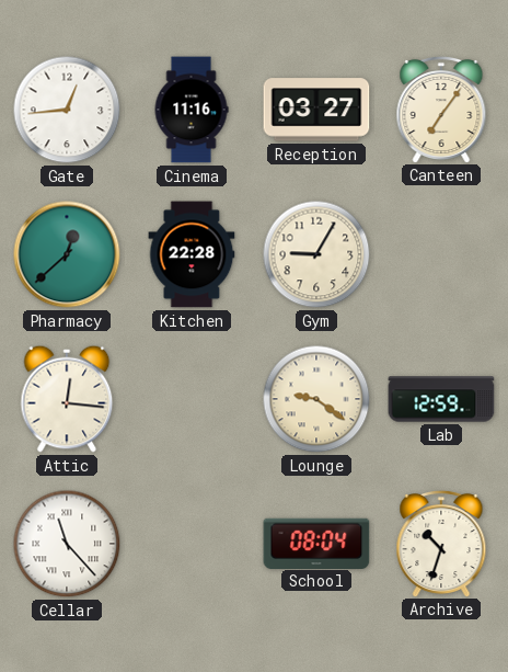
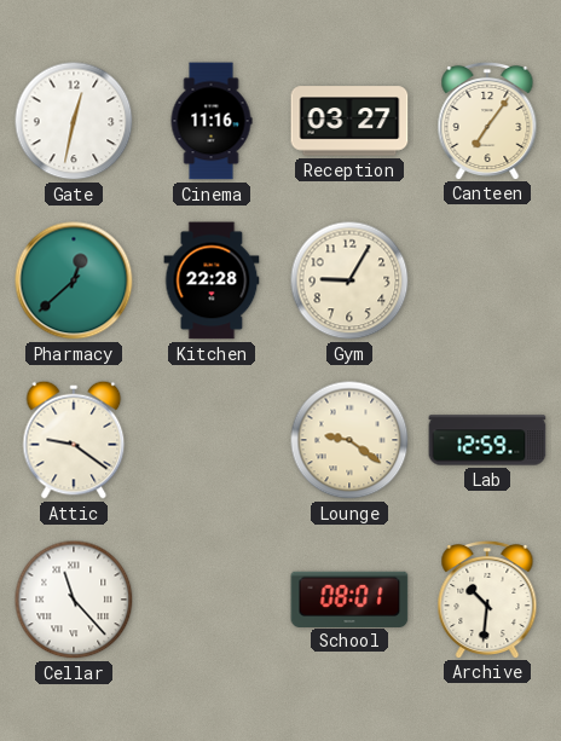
Gate: 12:44 -> 12:32 (74, 121)
Attic: 12:16 -> 9:21 (74, 440)
School: 08:04 -> 08:01 (349, 598)
Archive: 10:33 -> 10:31 (487, 598)
